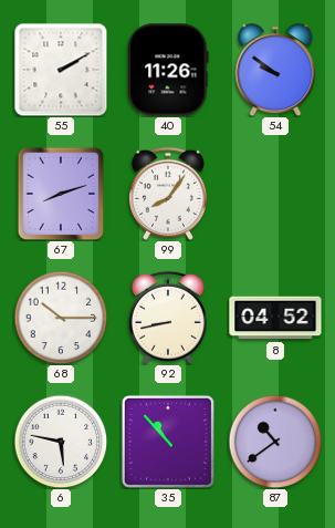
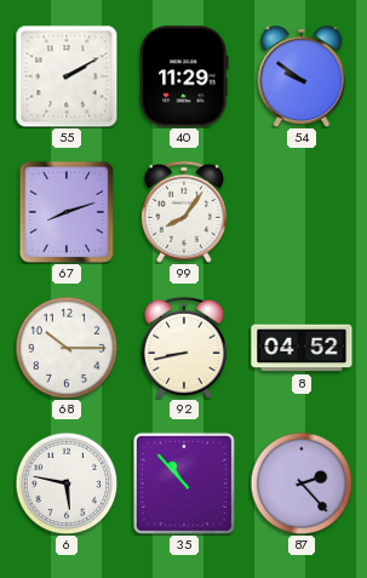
40: 11:26 -> 11:29 (184, 76)
87: 10:39 -> 2:23 (302, 483)
